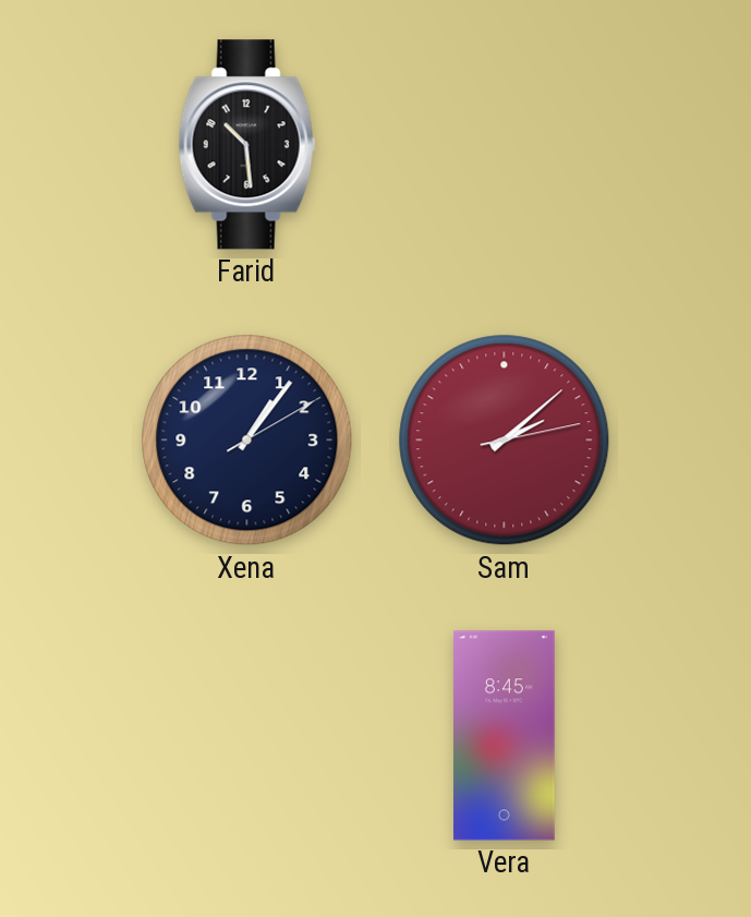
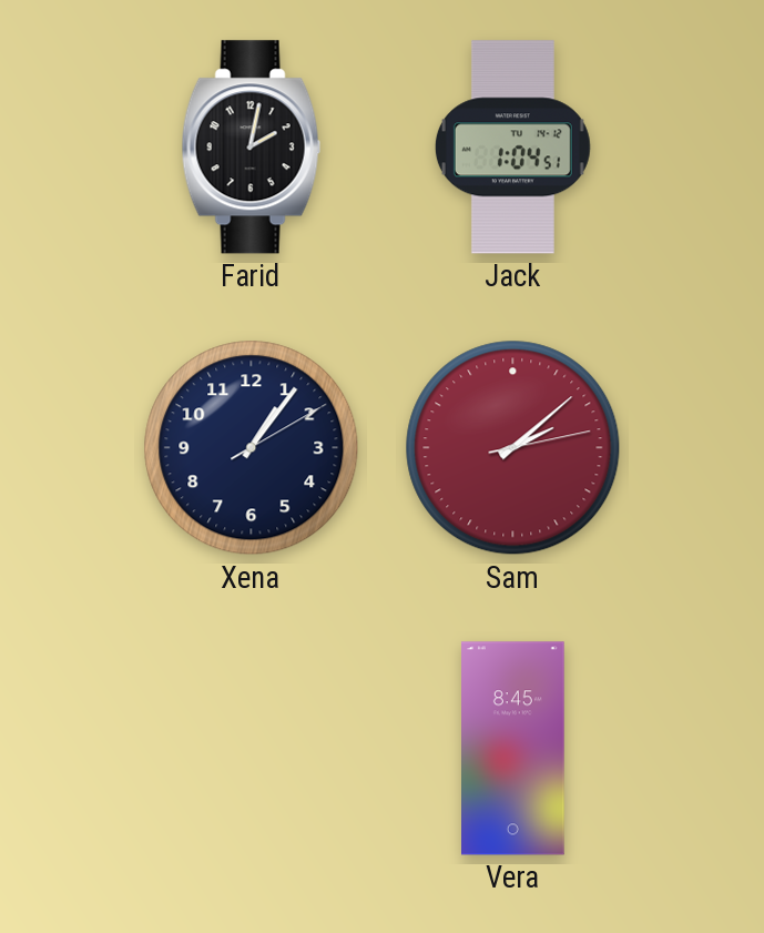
Farid: 10:29 -> 2:02 (251, 148)
Jack: none -> 1:04 (512, 148)
